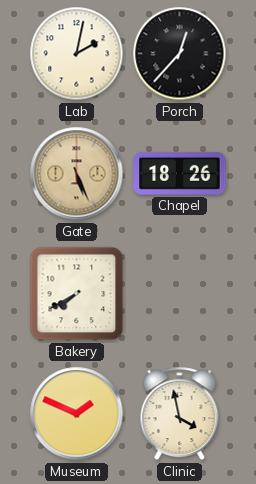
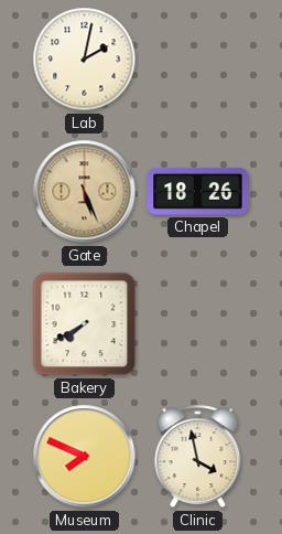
Porch: 12:37 -> none (180, 54)
Museum: 1:49 -> 7:49 (85, 457)
